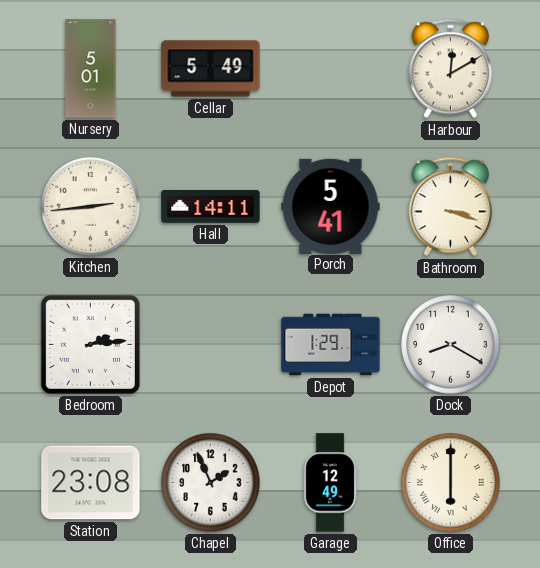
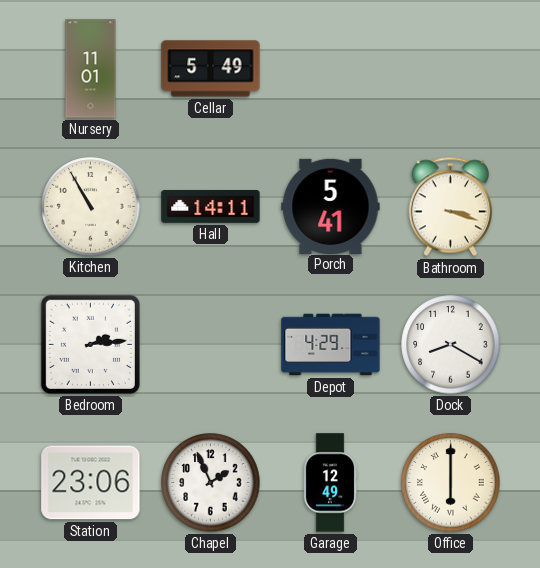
Nursery: 5:01 -> 11:01 (91, 69)
Harbour: 12:10 -> none (450, 69)
Kitchen: 2:44 -> 10:55 (91, 207)
Depot: 1:29 -> 4:29 (331, 345)
Station: 23:08 -> 23:06 (91, 483)
